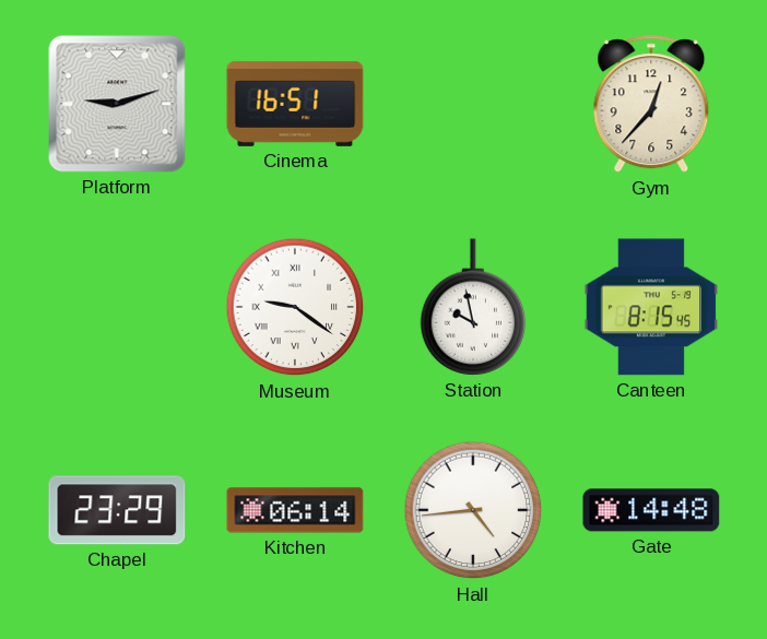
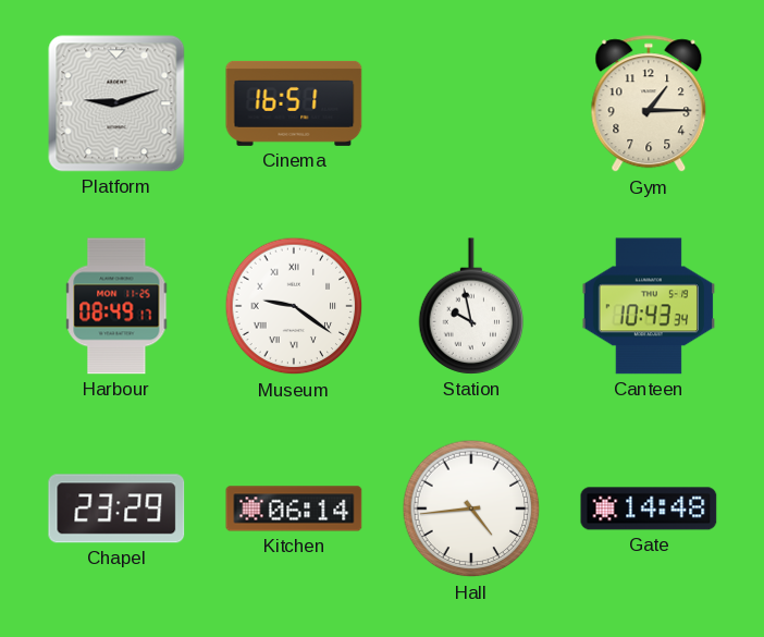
Gym: 12:37 -> 1:15 (649, 105)
Harbour: none -> 08:49 (116, 306)
Canteen: 8:15 -> 10:43 (649, 306)
